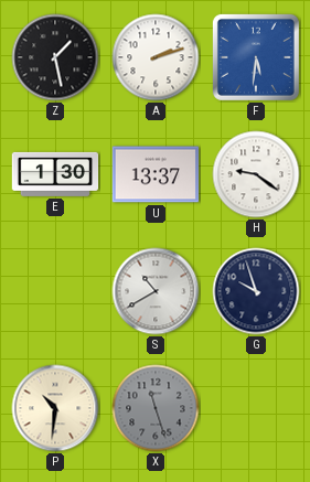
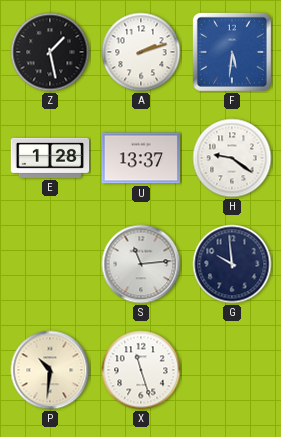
E: 1:30 -> 1:28 (50, 158)
S: 10:40 -> 11:14 (141, 264)
G: 9:57 -> 9:59 (232, 264)
X dial: grey -> white (141, 370)
